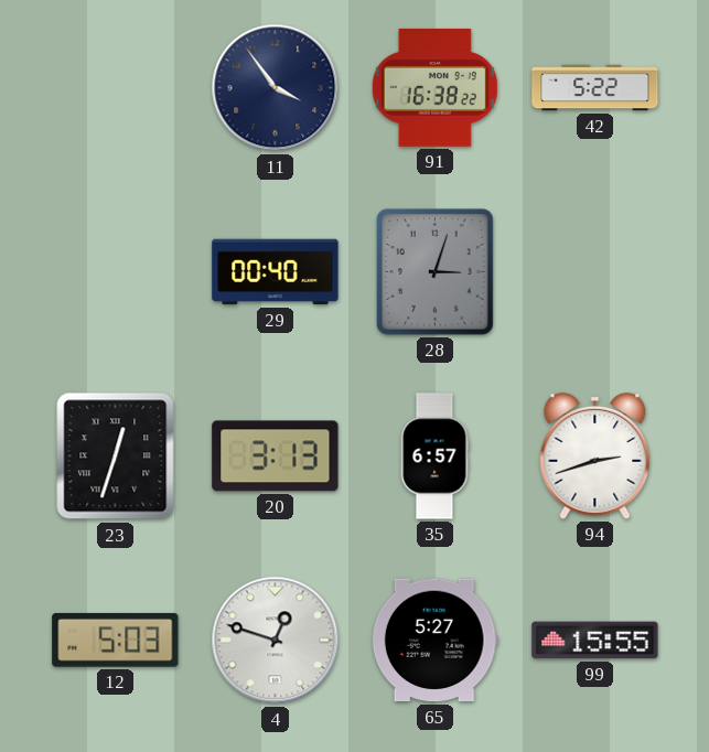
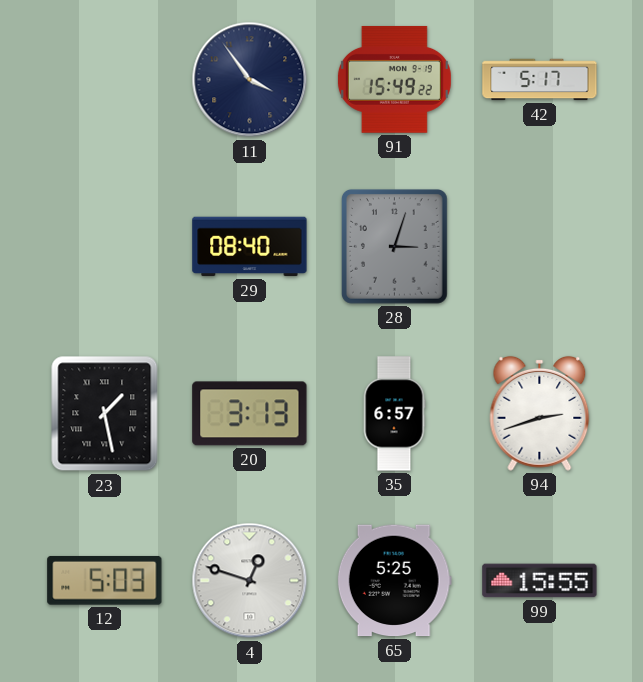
91: 16:38 -> 15:49 (394, 79)
42: 5:22 -> 5:17 (540, 80)
29: 00:40 -> 08:40 (250, 247)
23: 12:33 -> 1:28 (105, 414)
65: 5:27 -> 5:25 (394, 581)
